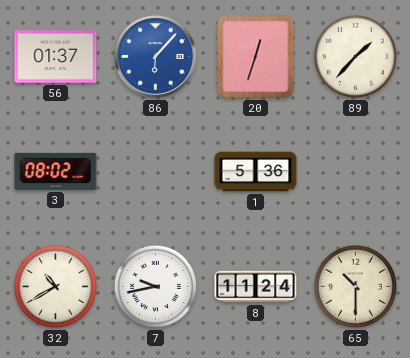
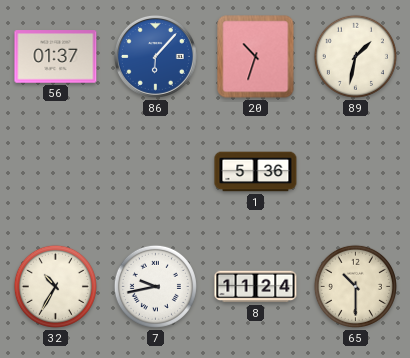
20: 12:33 -> 10:33 (256, 57)
89: 1:37 -> 1:32 (355, 56)
3: 08:02 -> none (56, 171)
32: 10:40 -> 10:35 (55, 286)
